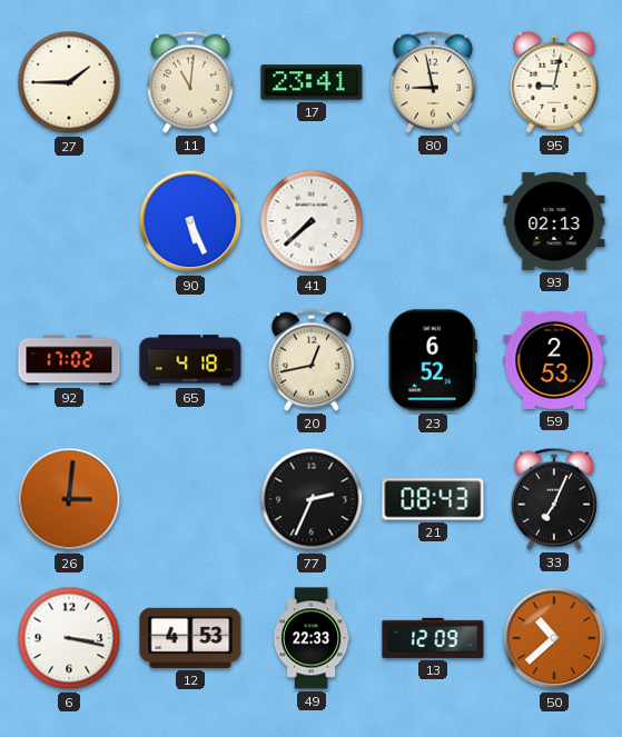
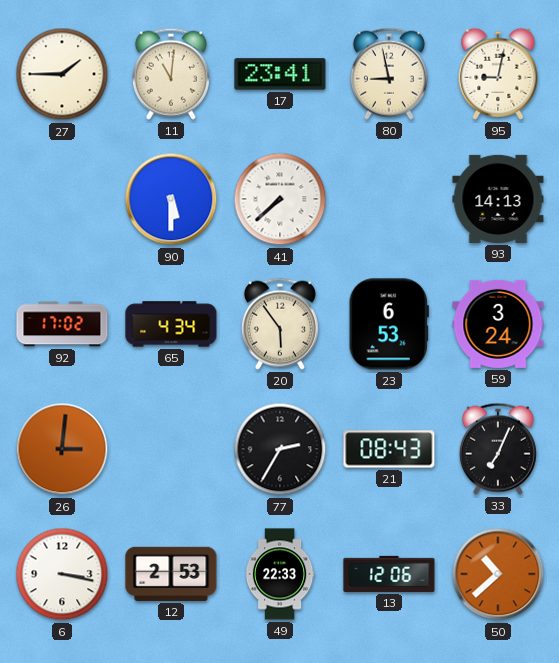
90: 5:26 -> 5:30 (171, 199)
93: 02:13 -> 14:13 (498, 199)
65: 4:18 -> 4:34 (171, 324)
20: 12:43 -> 5:54 (280, 324)
23: 6:52 -> 6:53 (389, 324)
59: 2:53 -> 3:24 (498, 324)
77: 2:34 -> 2:35 (280, 449)
12: 4:53 -> 2:53 (171, 574)
13: 12:09 -> 12:06 (389, 574)
